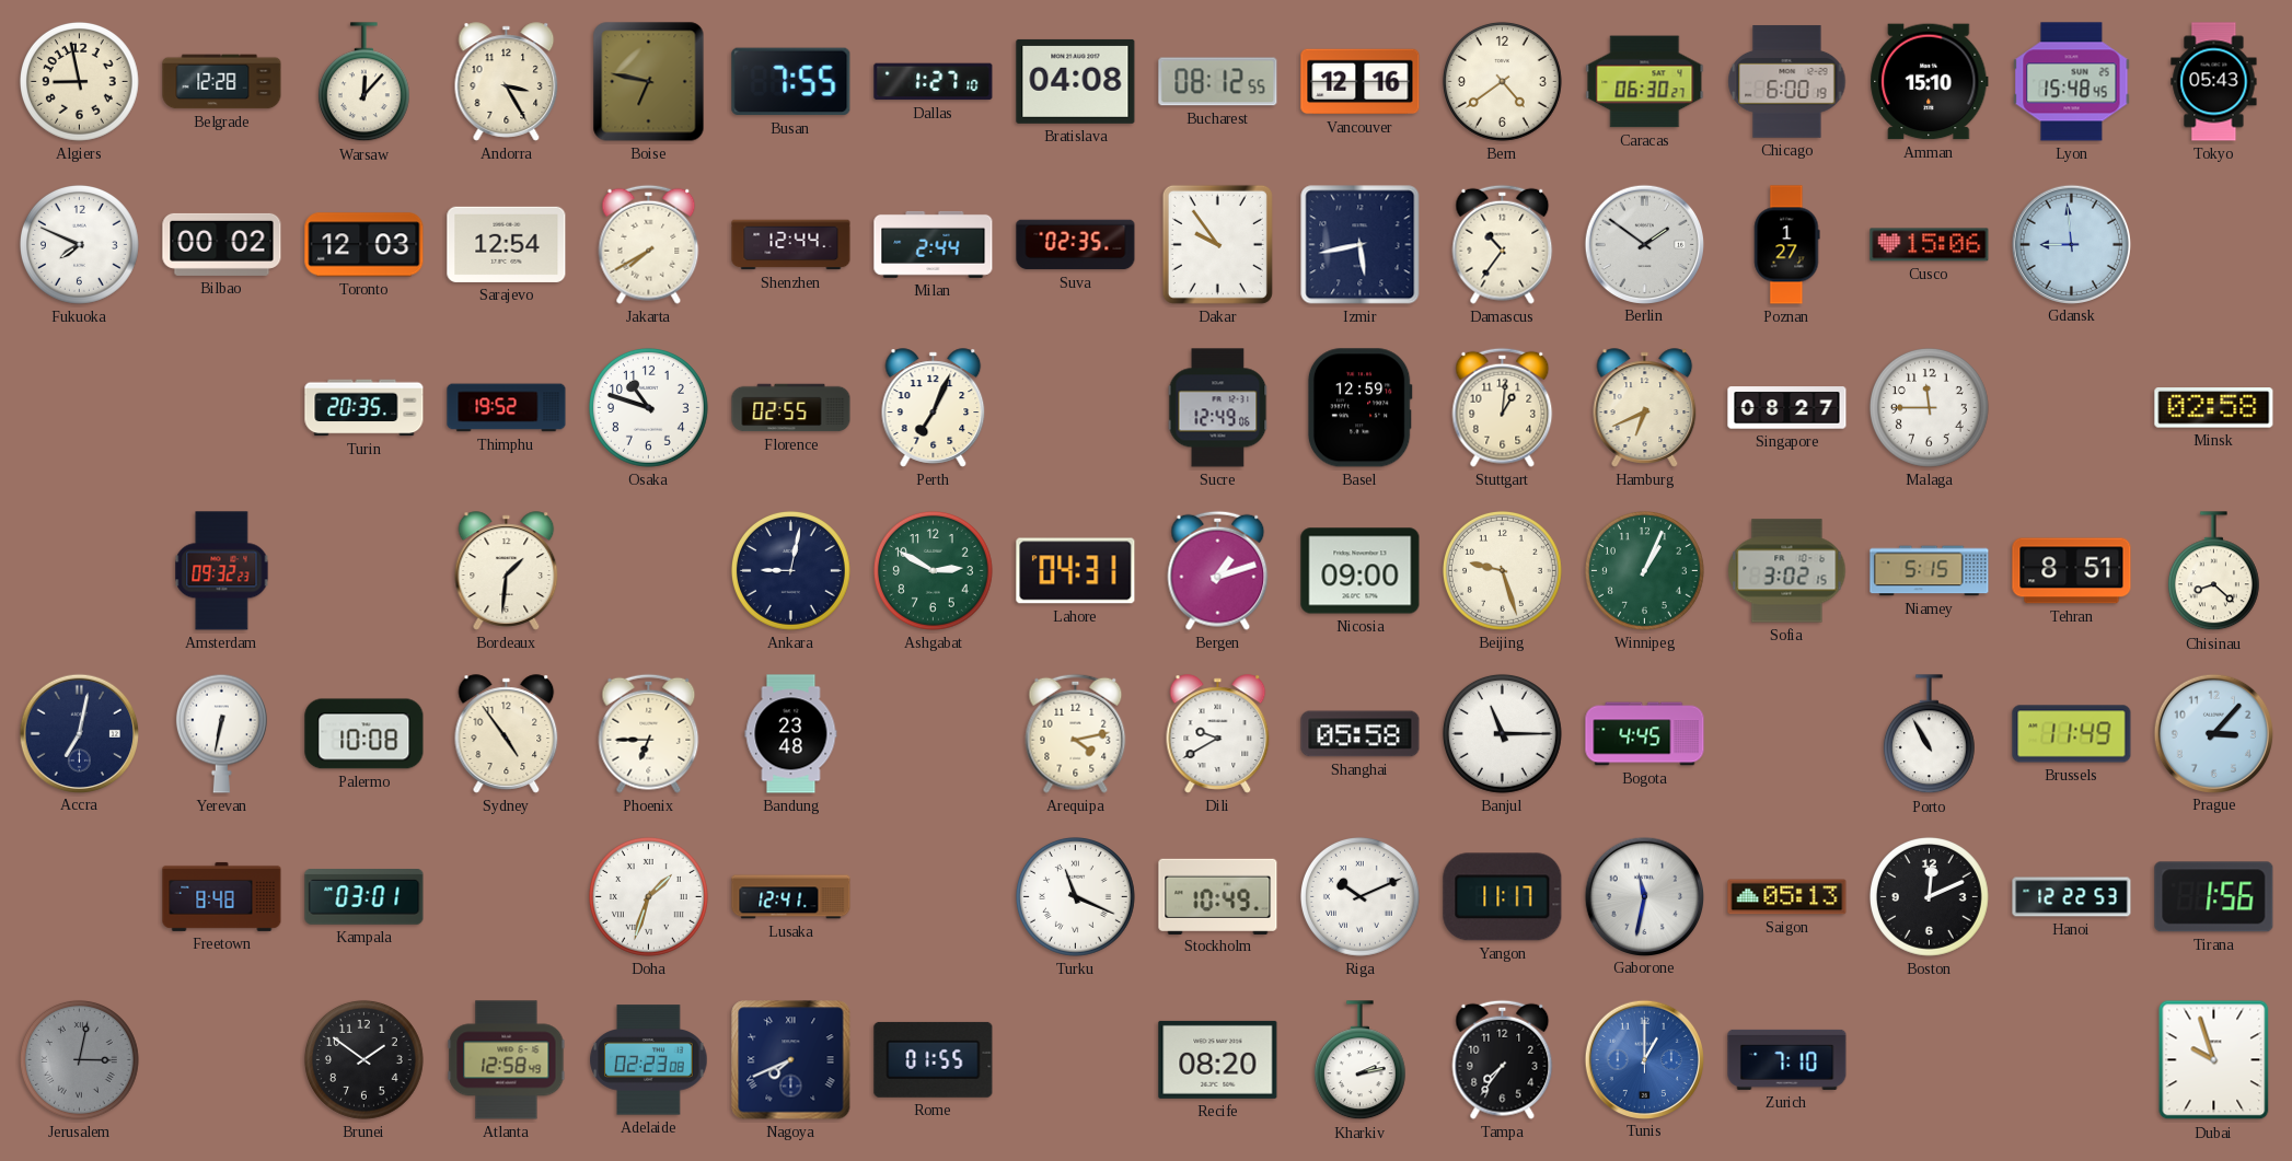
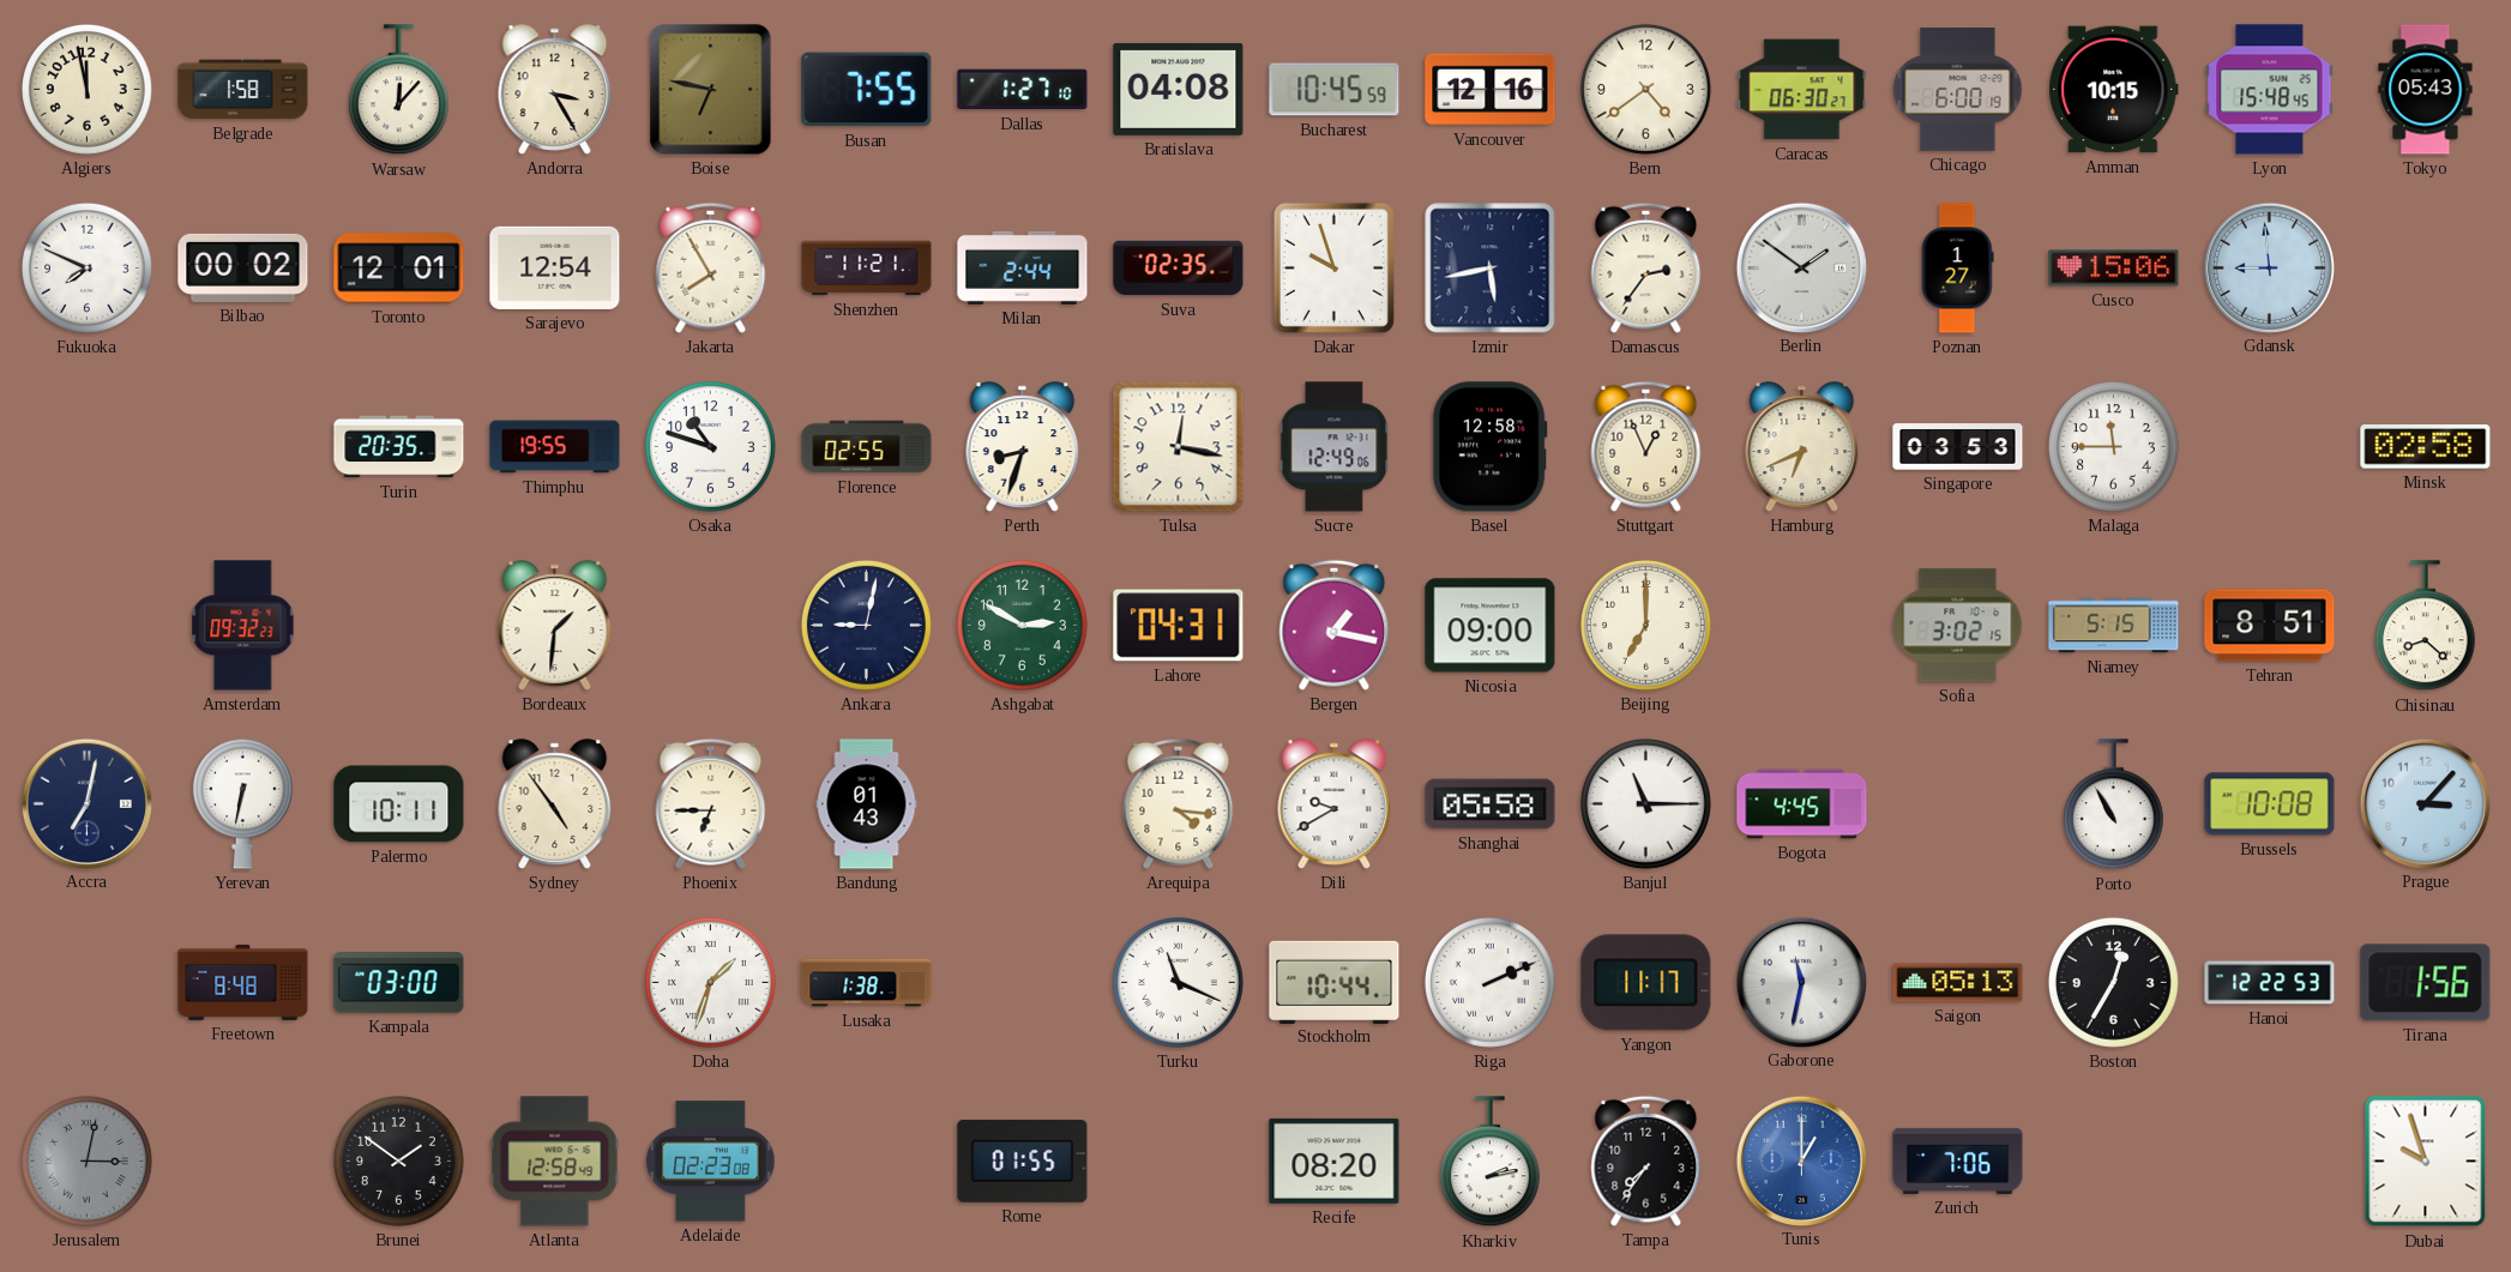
Algiers: 8:58 -> 11:58 (86, 89)
Belgrade: 12:28 -> 1:58 (243, 90)
Bucharest: 08:12 -> 10:45 (1335, 90)
Amman: 15:10 -> 10:15 (2114, 90)
Toronto: 12:03 -> 12:01 (399, 269)
Jakarta: 7:40 -> 7:55 (711, 267)
Shenzhen: 12:44 -> 11:21 (867, 269)
Dakar: 9:54 -> 9:57 (1333, 267)
Damascus: 10:36 -> 2:36 (1646, 267)
Thimphu: 19:52 -> 19:55 (555, 447)
Perth: 7:04 -> 8:33 (1023, 447)
Tulsa: none -> 12:17 (1179, 447)
Basel: 12:59 -> 12:58 (1489, 447)
Stuttgart: 1:01 -> 12:56 (1646, 446)
Singapore: 08:27 -> 03:53 (1958, 447)
Bergen: 1:12 -> 1:17 (1335, 625)
Beijing: 9:27 -> 7:00 (1645, 625)
Winnipeg: 1:04 -> none (1644, 570)
Palermo: 10:08 -> 10:11 (399, 804)
Bandung: 23:48 -> 01:43 (867, 804)
Arequipa: 4:13 -> 4:16 (1179, 803)
Brussels: 11:49 -> 10:08 (2270, 804)
Kampala: 03:01 -> 03:00 (399, 983)
Lusaka: 12:41 -> 1:38 (867, 983)
Stockholm: 10:49 -> 10:44 (1335, 982)
Riga: 10:11 -> 2:11 (1489, 982)
Boston: 12:11 -> 12:35 (2113, 982)
Nagoya: 7:41 -> none (791, 1060)
Zurich: 7:10 -> 7:06 (1958, 1161)
